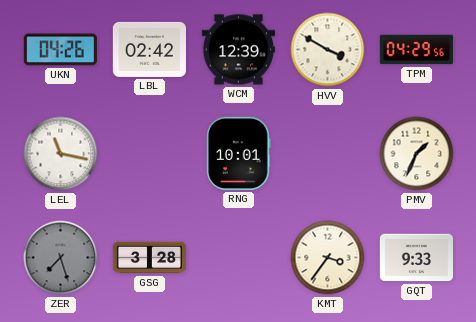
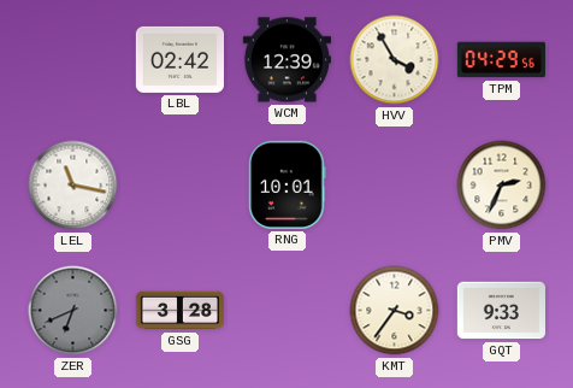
UKN: 04:26 -> none (60, 50)
HVV: 3:50 -> 3:55 (395, 60)
PMV: 1:34 -> 2:34 (502, 186)
ZER: 7:27 -> 6:41 (73, 311)
